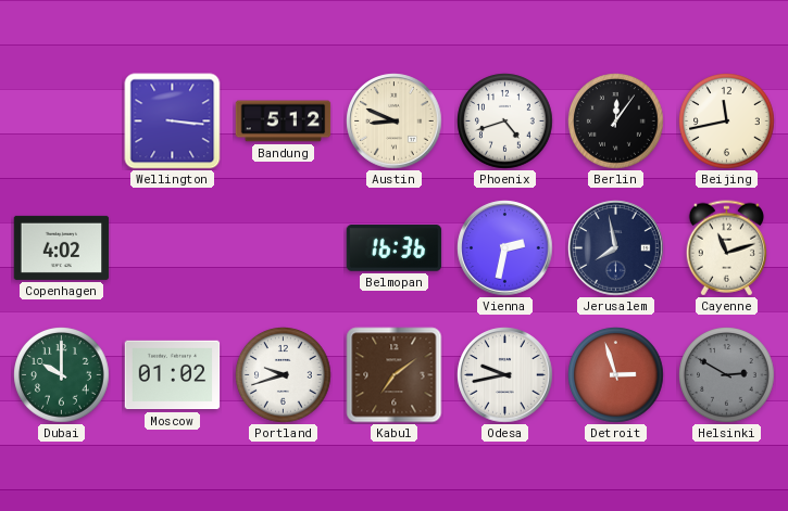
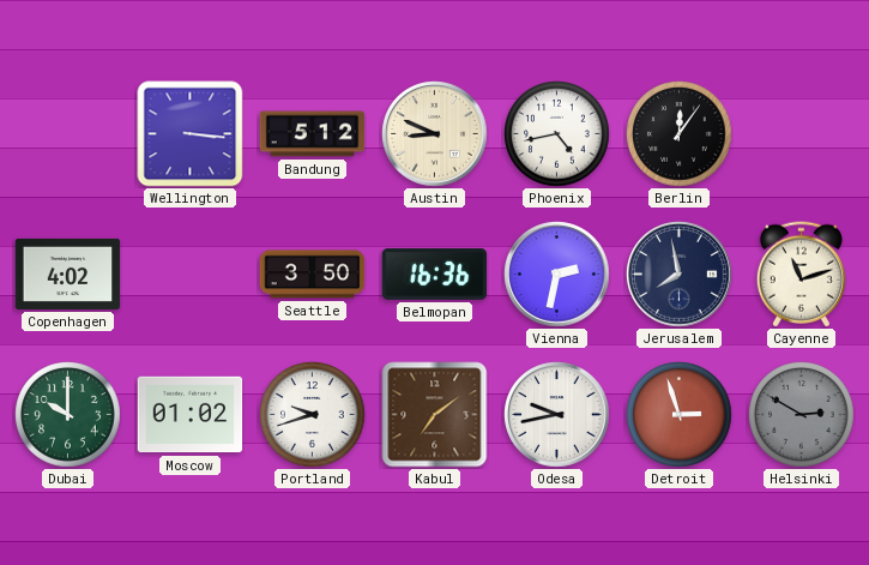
Phoenix: 4:42 -> 4:43 (557, 134)
Beijing: 11:43 -> none (727, 122)
Seattle: none -> 3:50 (313, 275)
